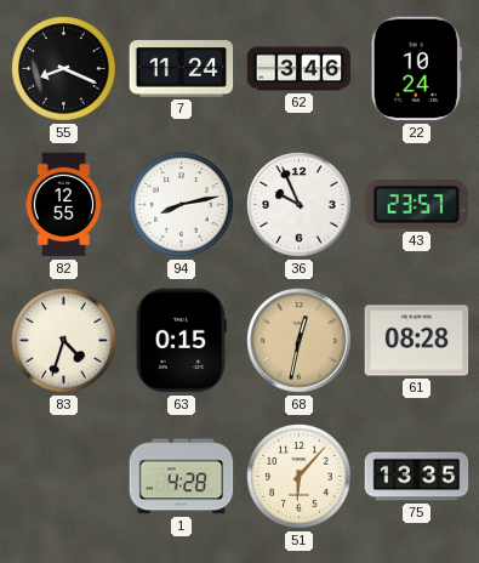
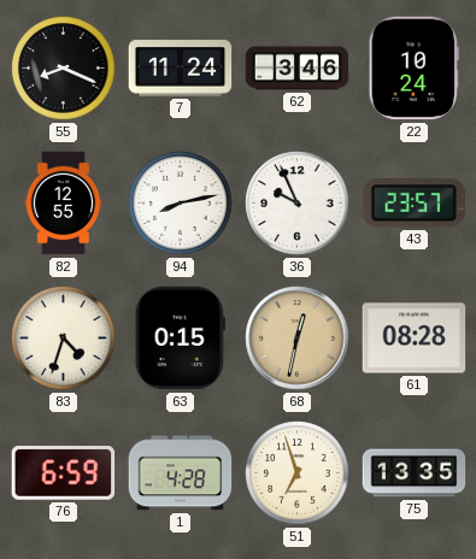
76: none -> 6:59 (64, 473)
51: 6:07 -> 6:57 (298, 473)
